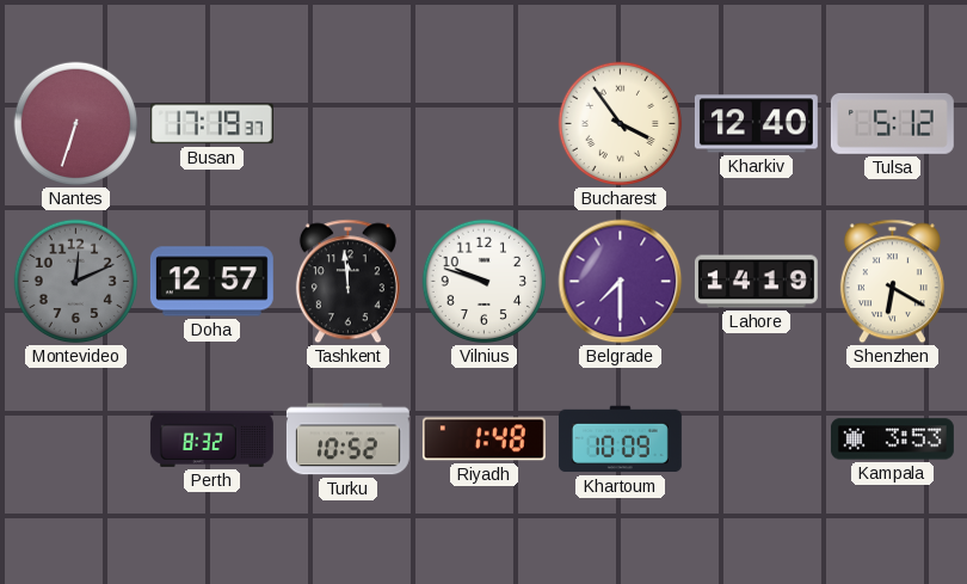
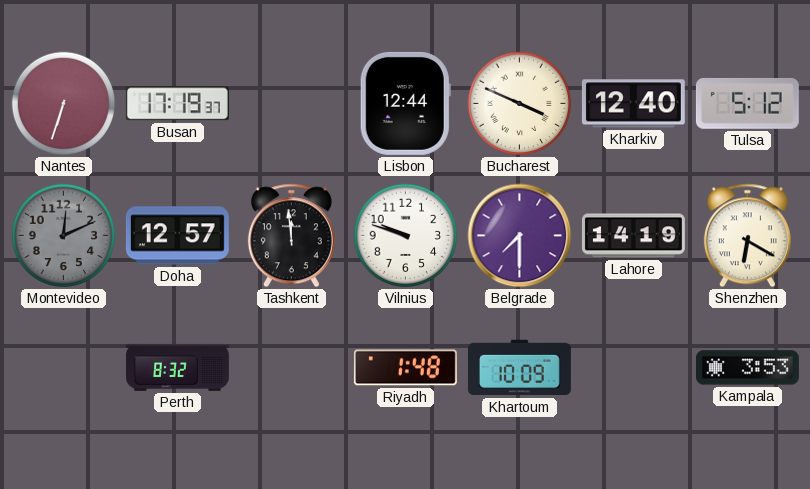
Lisbon: none -> 12:44 (405, 103)
Bucharest: 3:54 -> 3:49 (520, 104)
Turku: 10:52 -> none (347, 439)
